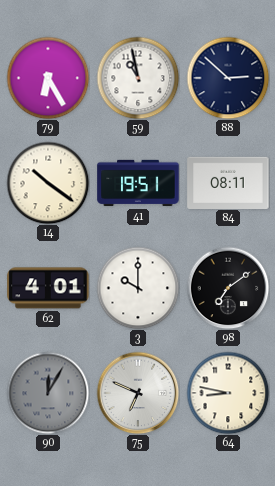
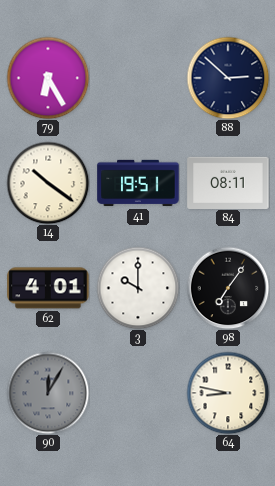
59: 10:58 -> none (138, 78)
98: 7:09 -> 7:06 (228, 288)
75: 6:49 -> none (138, 393)
